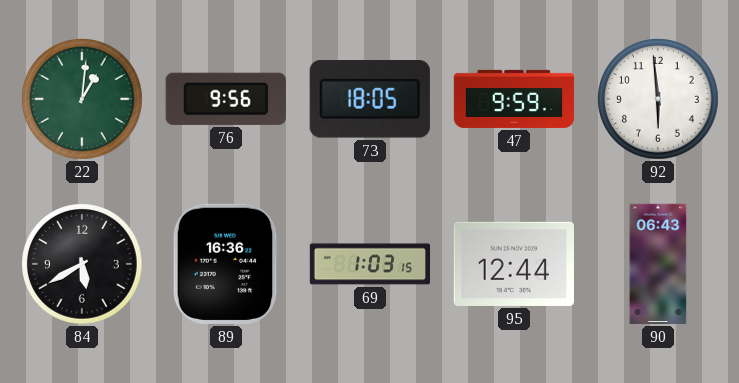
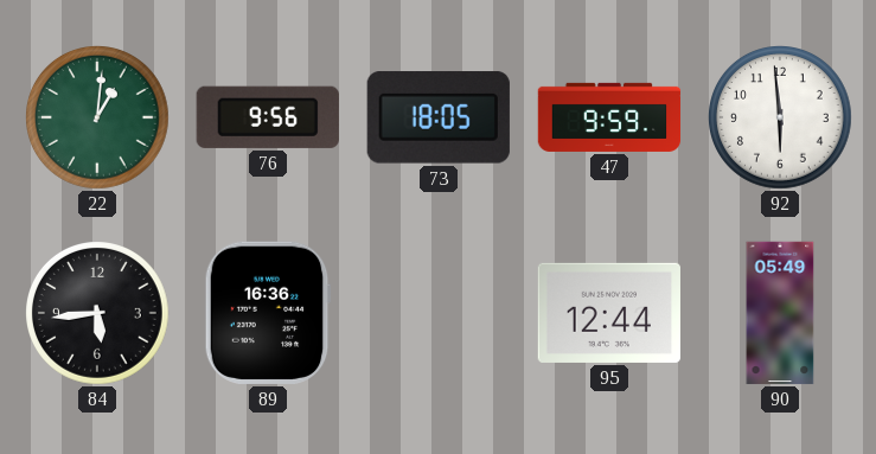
84: 5:40 -> 5:44 (98, 314)
69: 1:03 -> none (370, 264)
90: 06:43 -> 05:49 (780, 313)
